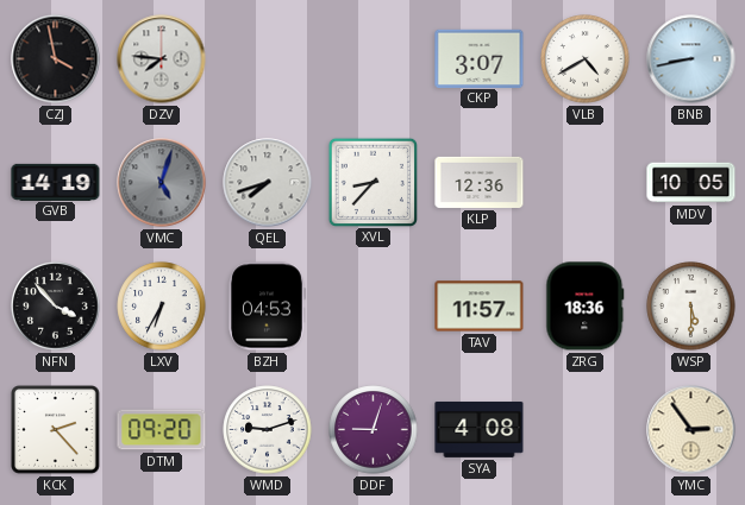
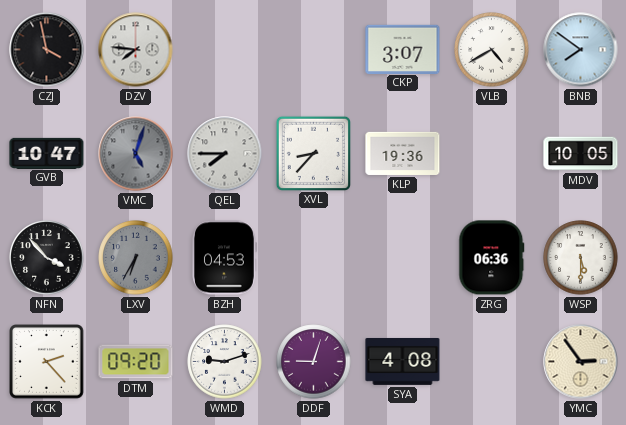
BNB: 8:43 -> 7:51 (581, 50)
GVB: 14:19 -> 10:47 (47, 153)
QEL: 7:42 -> 7:45 (225, 154)
KLP: 12:36 -> 19:36 (403, 153)
LXV dial: white -> grey (136, 258)
TAV: 11:57 -> none (480, 307)
ZRG: 18:36 -> 06:36 (492, 258)
